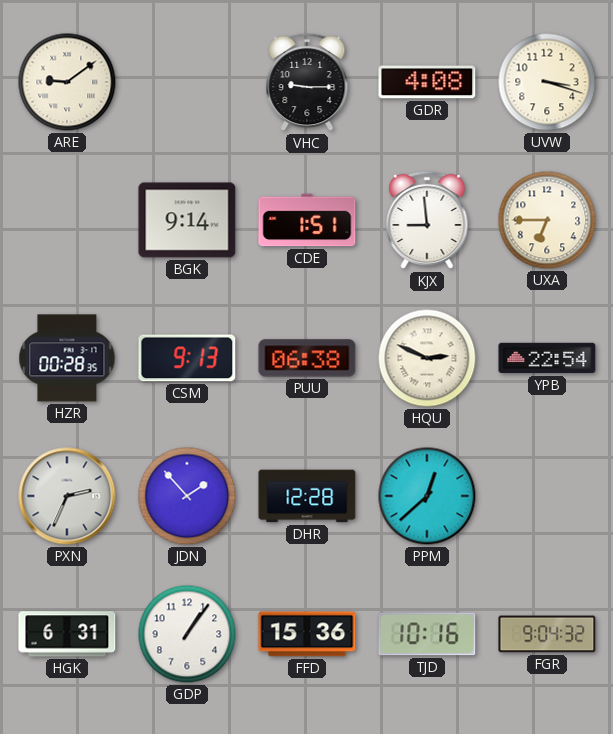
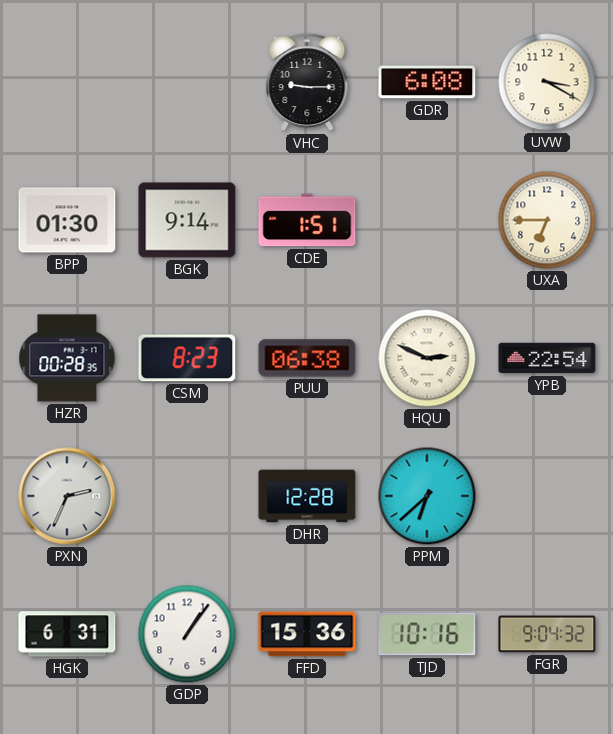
ARE: 9:09 -> none (67, 82)
GDR: 4:08 -> 6:08 (427, 82)
UVW: 3:18 -> 3:20 (547, 82)
BPP: none -> 01:30 (67, 220)
KJX: 8:59 -> none (427, 220)
CSM: 9:13 -> 8:23 (187, 358)
JDN: 1:53 -> none (187, 496)
PPM: 12:38 -> 6:38 (427, 496)
